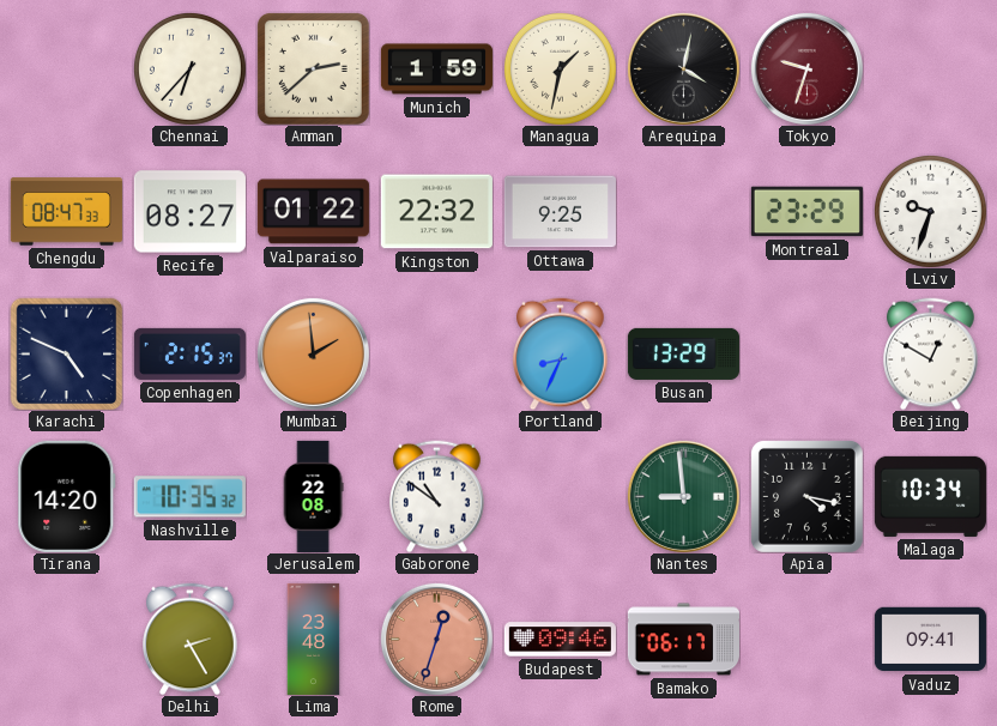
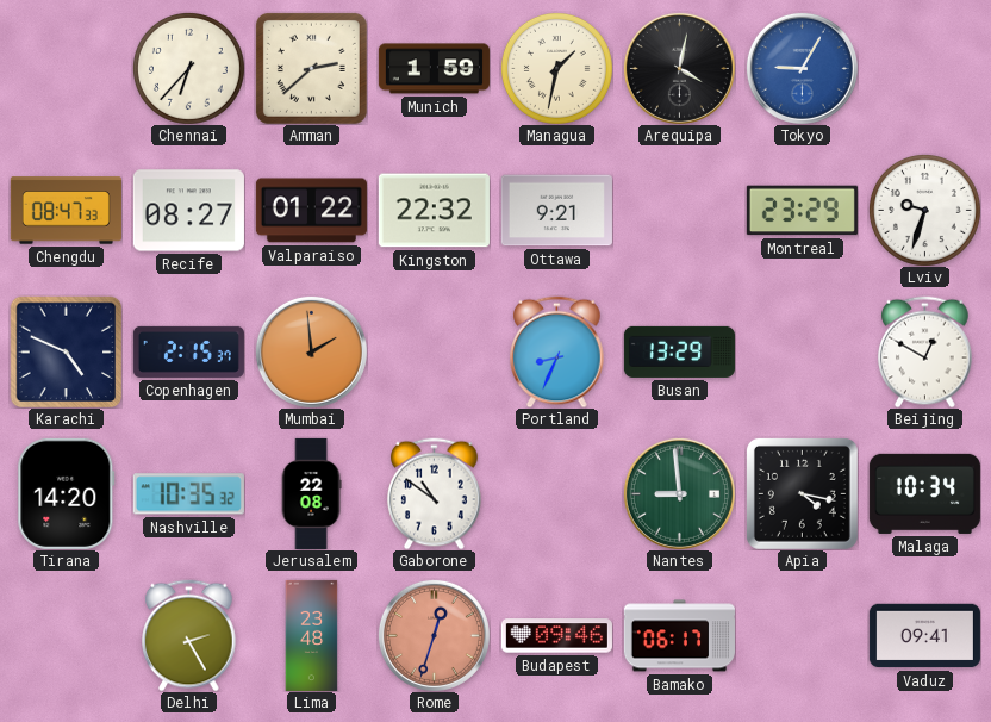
Tokyo: 9:33 -> 9:05 (802, 68)
Tokyo dial: burgundy -> blue (802, 68)
Ottawa: 9:25 -> 9:21 (556, 211)
